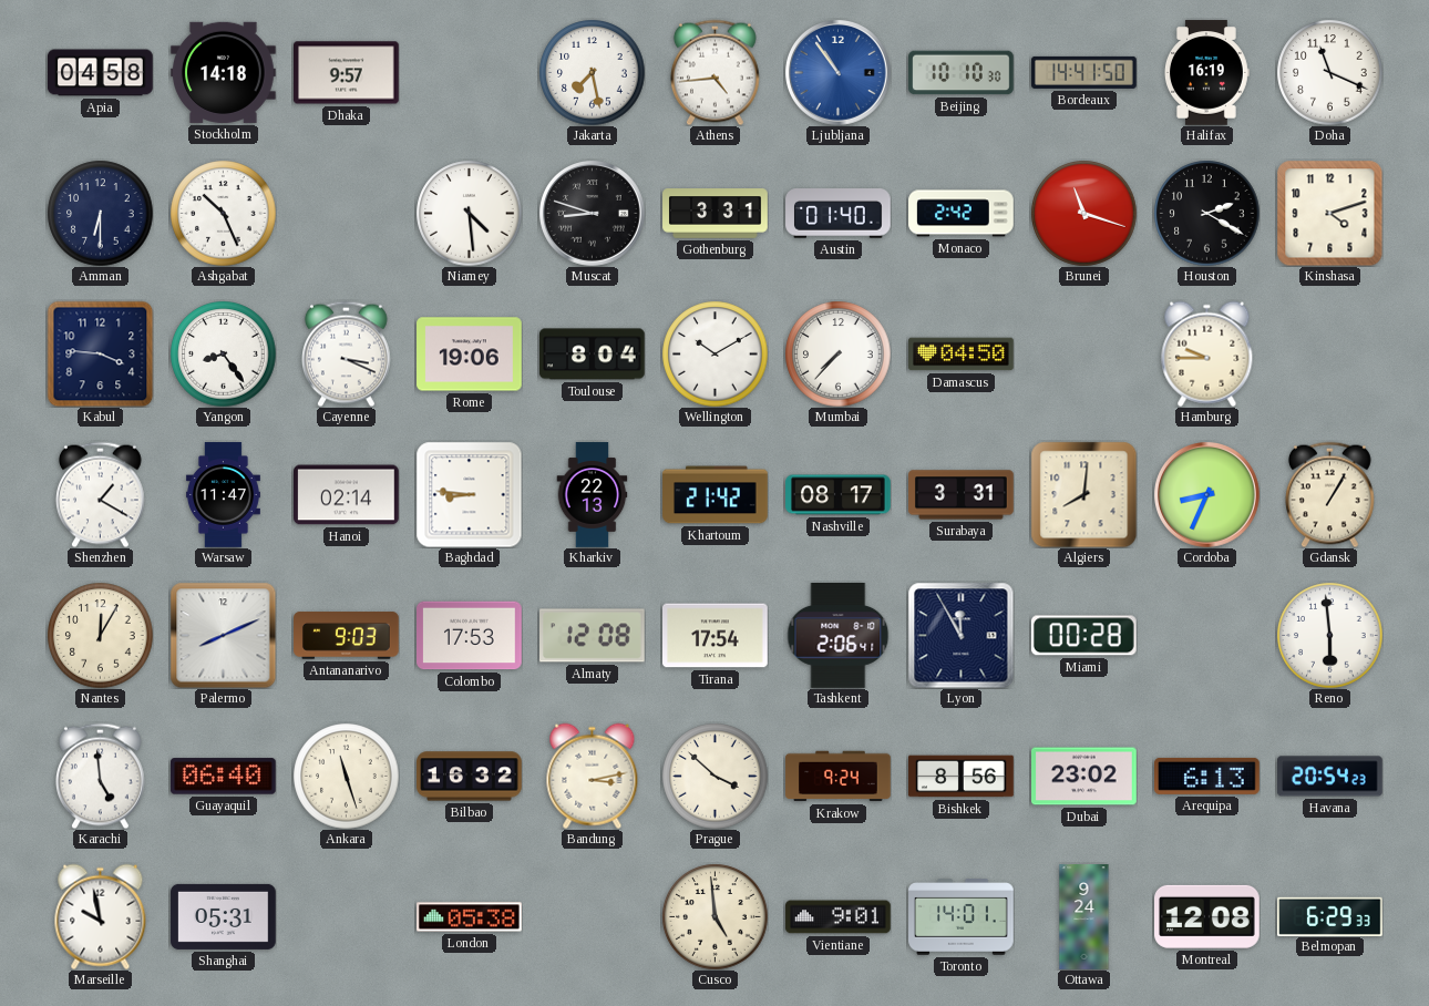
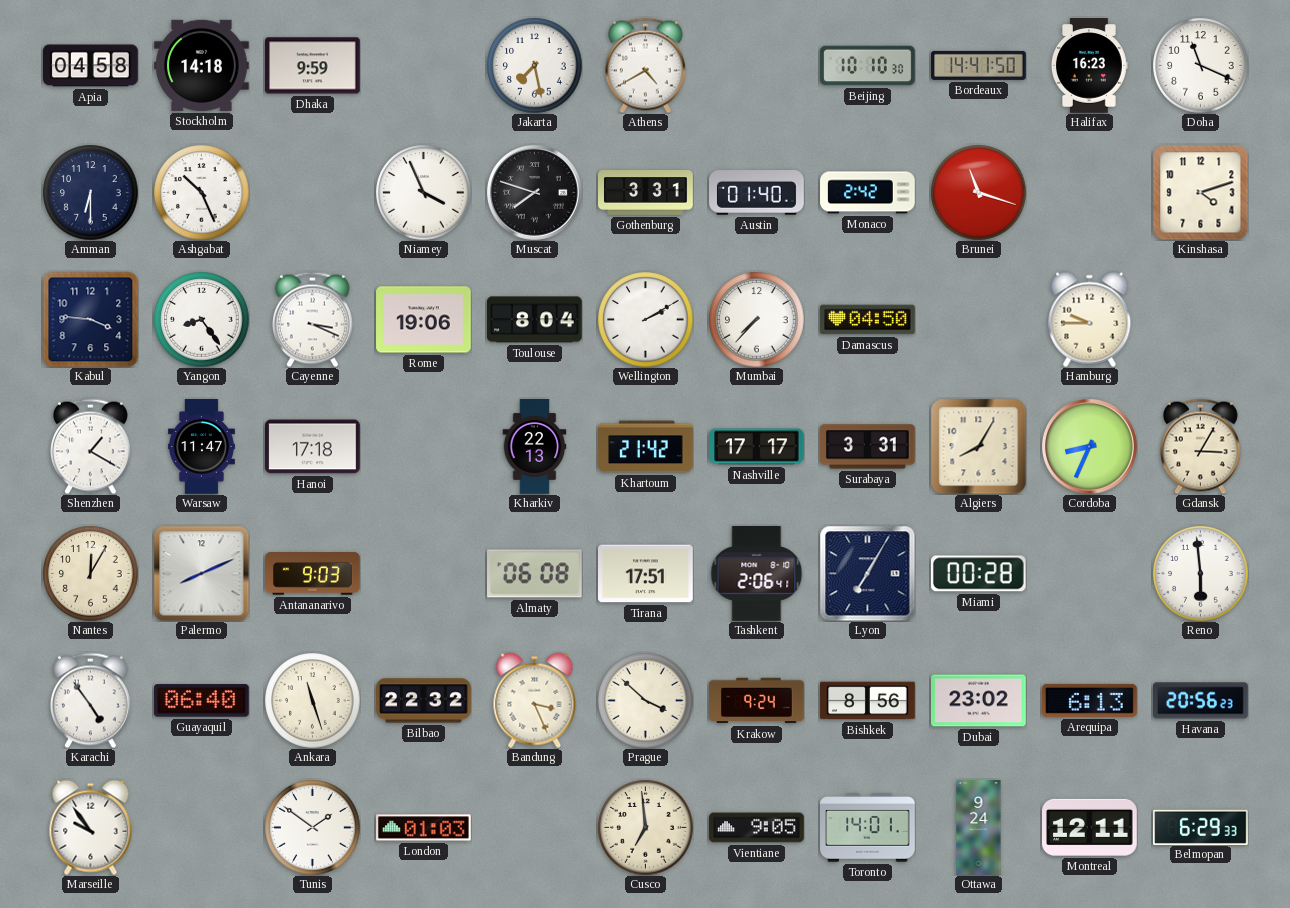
Dhaka: 9:57 -> 9:59 (313, 66)
Athens: 4:44 -> 4:40 (646, 65)
Ljubljana: 10:54 -> none (839, 73)
Halifax: 16:19 -> 16:23 (1089, 66)
Niamey: 4:29 -> 3:56 (423, 192)
Muscat: 8:48 -> 7:48 (535, 193)
Houston: 2:20 -> none (1206, 213)
Wellington: 10:10 -> 2:10 (645, 319)
Hanoi: 02:14 -> 17:18 (313, 447)
Baghdad: 8:46 -> none (469, 494)
Nashville: 08:17 -> 17:17 (757, 447)
Algiers: 8:01 -> 8:05 (978, 446)
Gdansk: 1:05 -> 3:05 (1201, 446)
Colombo: 17:53 -> none (470, 636)
Almaty: 12:08 -> 06:08 (535, 574)
Tirana: 17:54 -> 17:51 (646, 574)
Lyon: 11:55 -> 7:05 (867, 573)
Karachi: 4:59 -> 4:54 (91, 700)
Bilbao: 16:32 -> 22:32 (424, 701)
Bandung: 3:13 -> 3:26 (535, 700)
Havana: 20:54 -> 20:56 (1201, 701)
Marseille: 9:58 -> 9:54 (91, 827)
Shanghai: 05:31 -> none (224, 916)
Tunis: none -> 1:51 (312, 827)
London: 05:38 -> 01:03 (424, 828)
Cusco: 4:59 -> 6:59 (645, 827)
Vientiane: 9:01 -> 9:05 (757, 828)
Montreal: 12:08 -> 12:11 (1090, 827)
